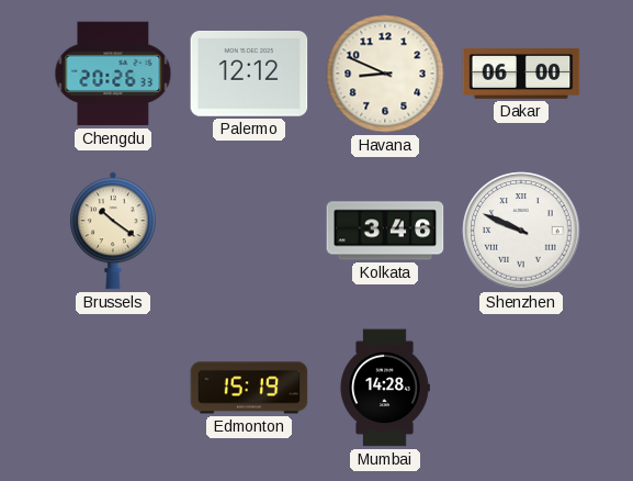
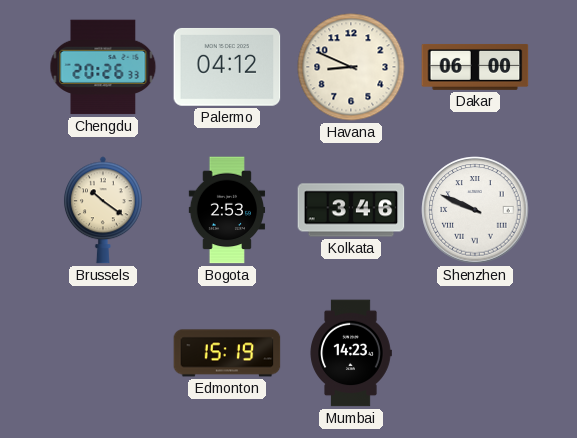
Palermo: 12:12 -> 04:12 (227, 67)
Bogota: none -> 2:53 (227, 210)
Mumbai: 14:28 -> 14:23 (351, 353)
